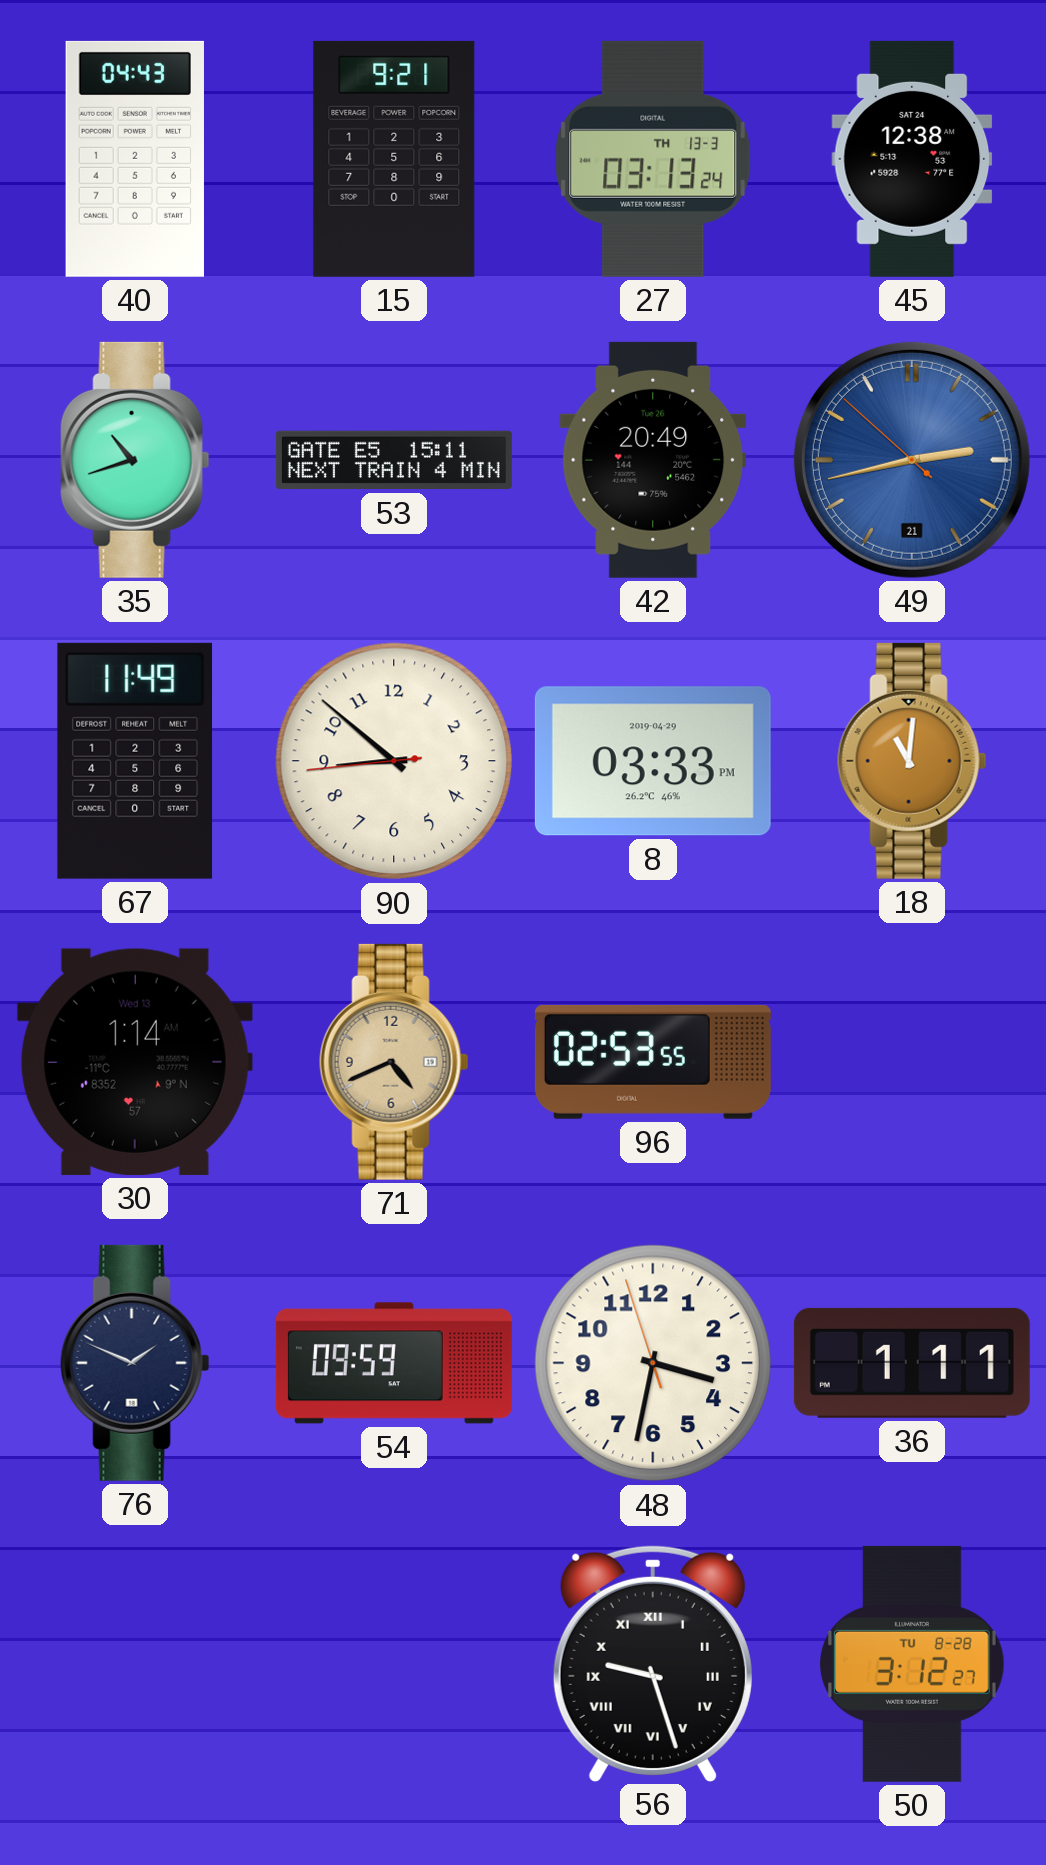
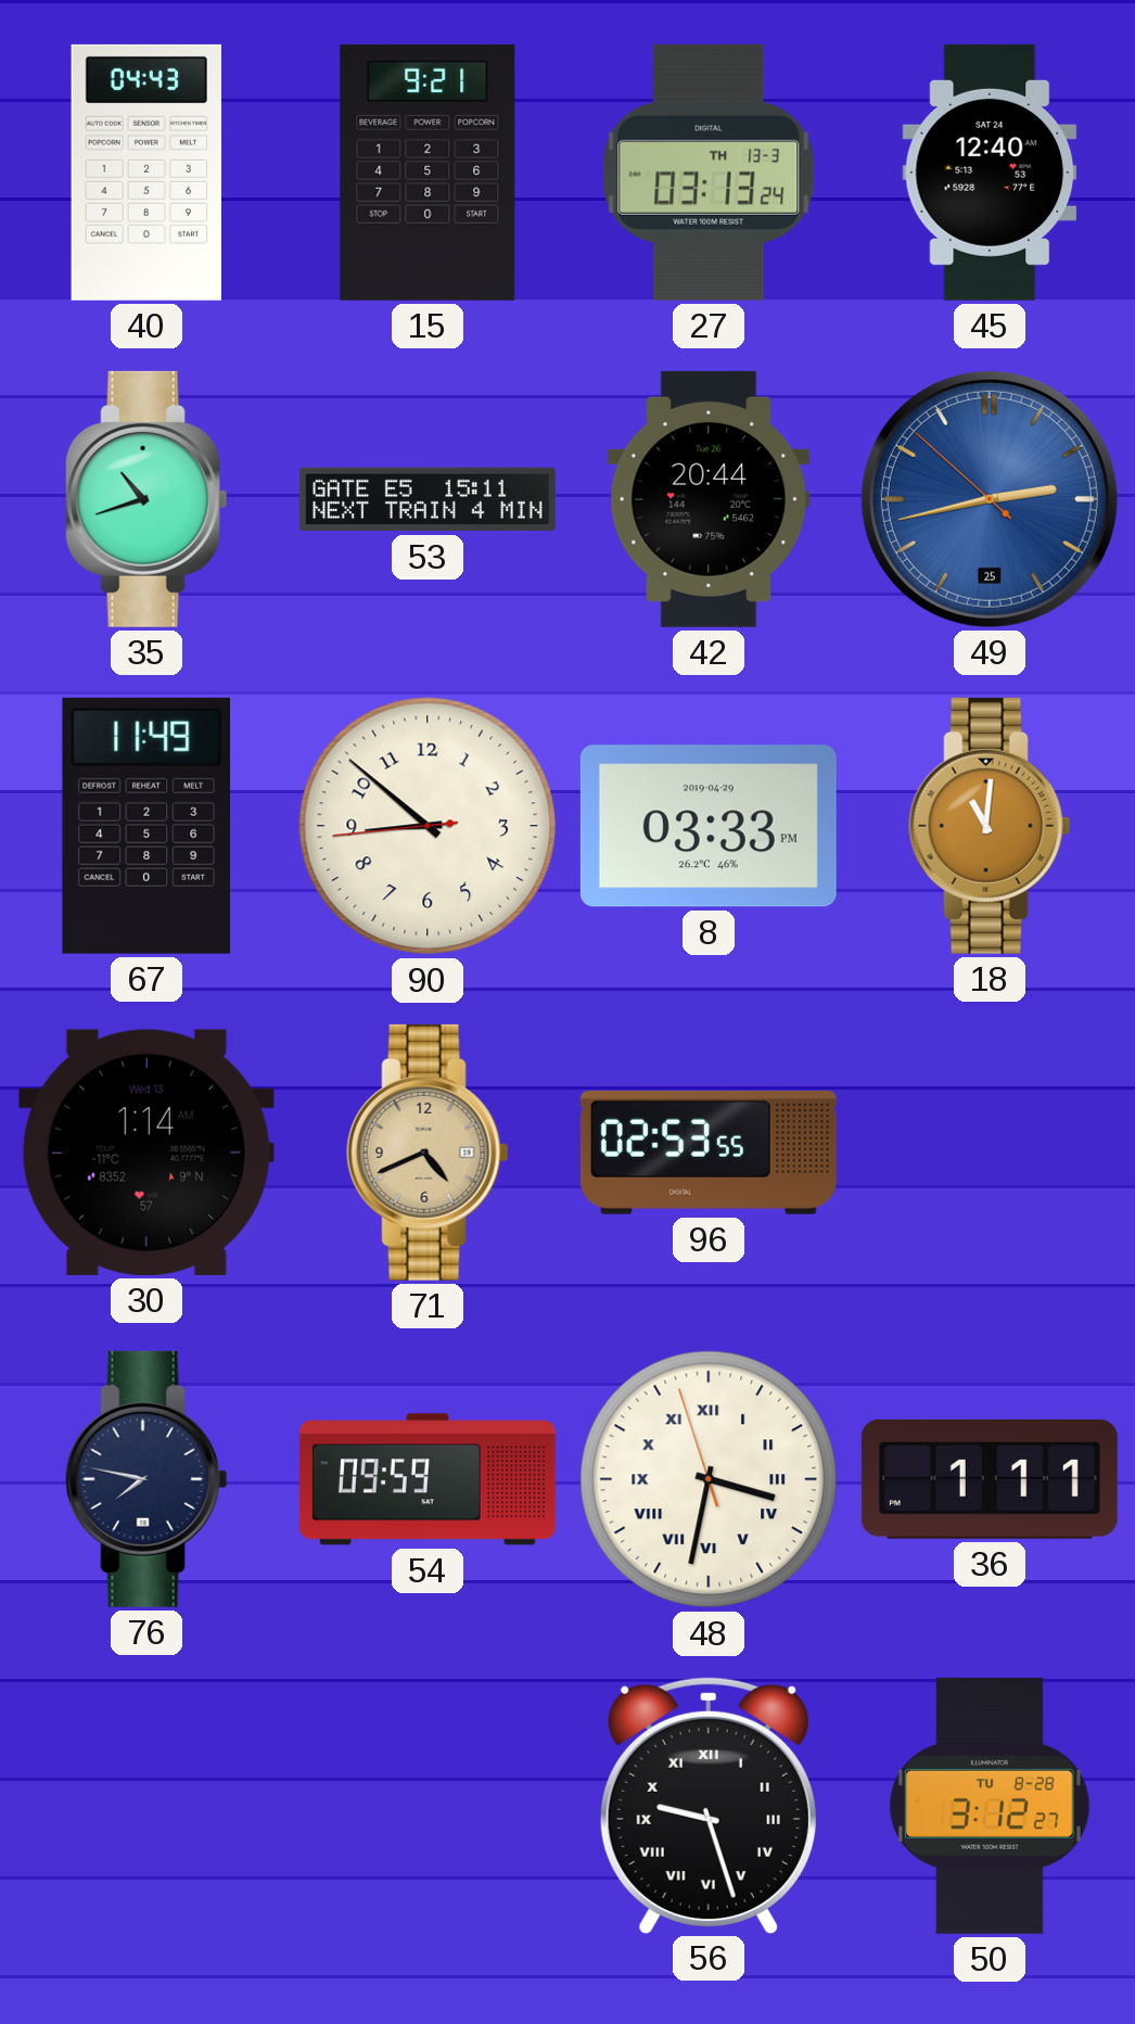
45: 12:38 -> 12:40 (990, 173)
42: 20:49 -> 20:44 (709, 499)
49 date: 21 -> 25 (990, 499)
76: 1:49 -> 7:47 (146, 1479)
48 numerals: Arabic -> Roman (709, 1479)
